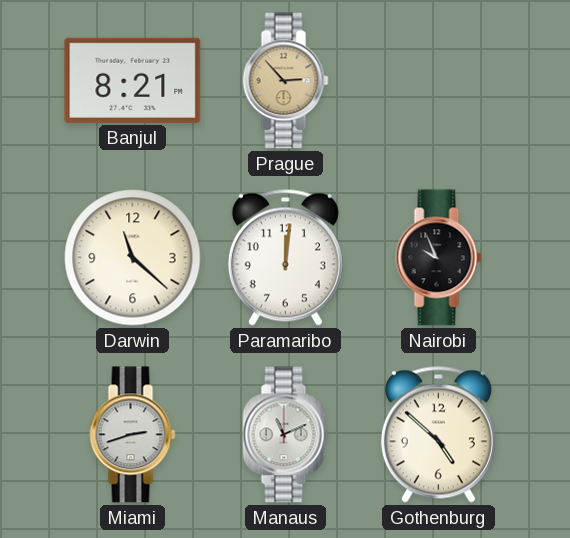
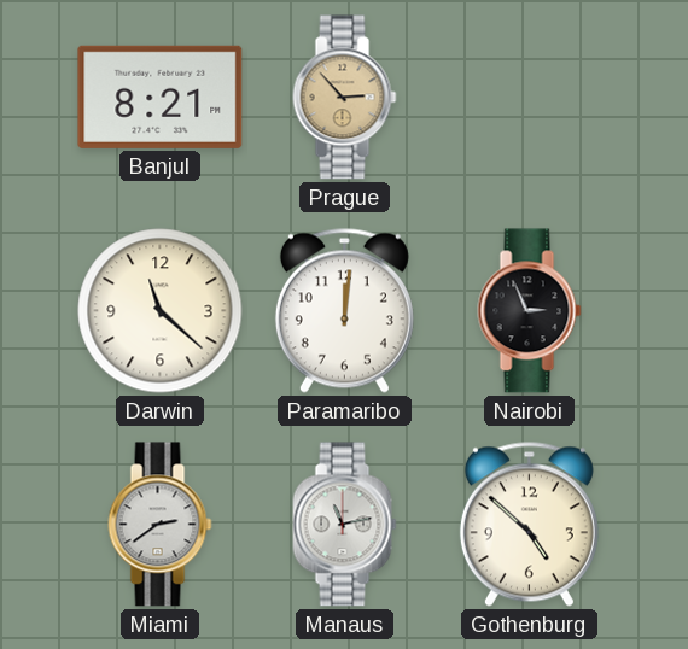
Nairobi: 9:56 -> 2:56 (530, 311)
Miami: 2:42 -> 2:39 (161, 525)
Manaus: 11:11 -> 11:13 (345, 525)
